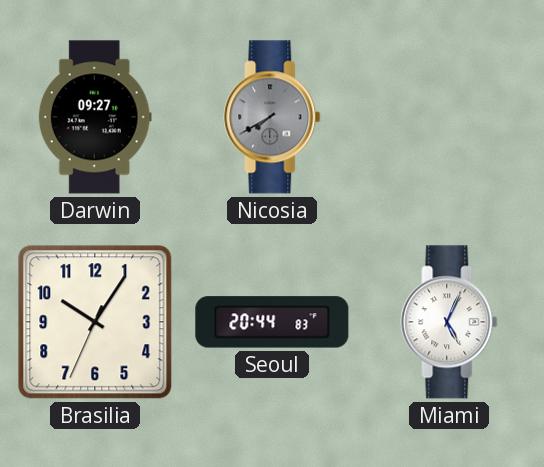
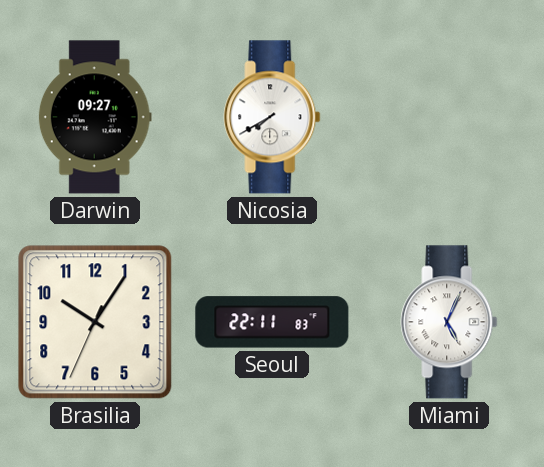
Nicosia dial: grey -> white (272, 117)
Seoul: 20:44 -> 22:11 (272, 322)
